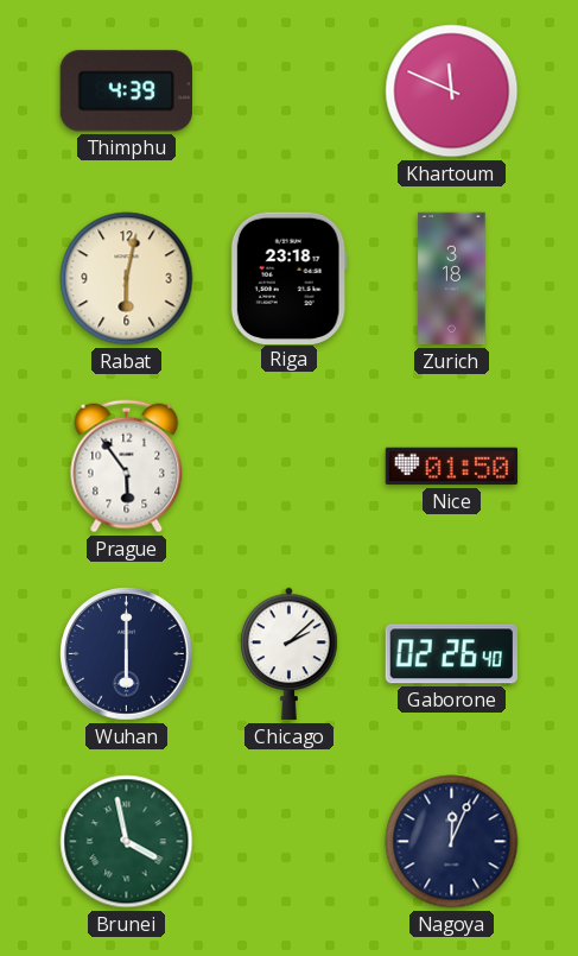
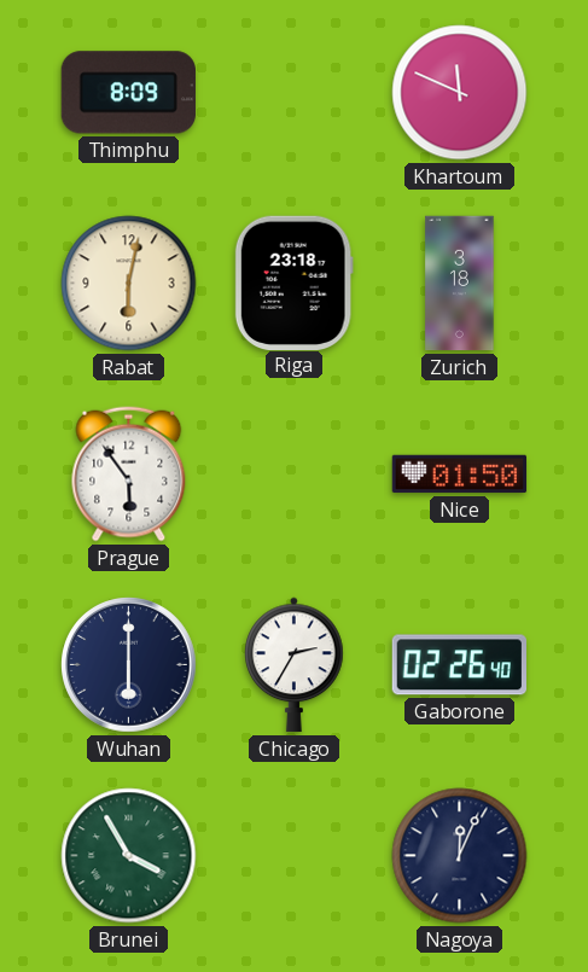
Thimphu: 4:39 -> 8:09 (128, 93)
Chicago: 2:08 -> 2:35 (295, 665)
Brunei: 3:58 -> 3:55 (129, 856)
